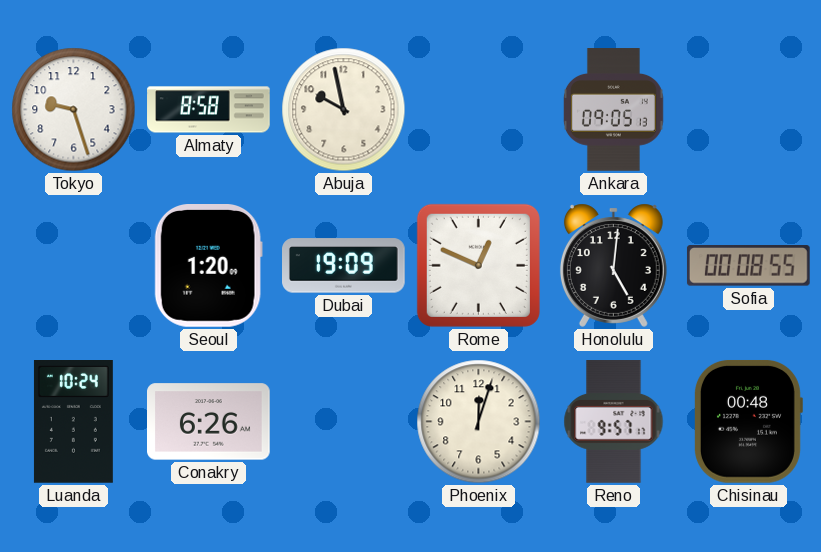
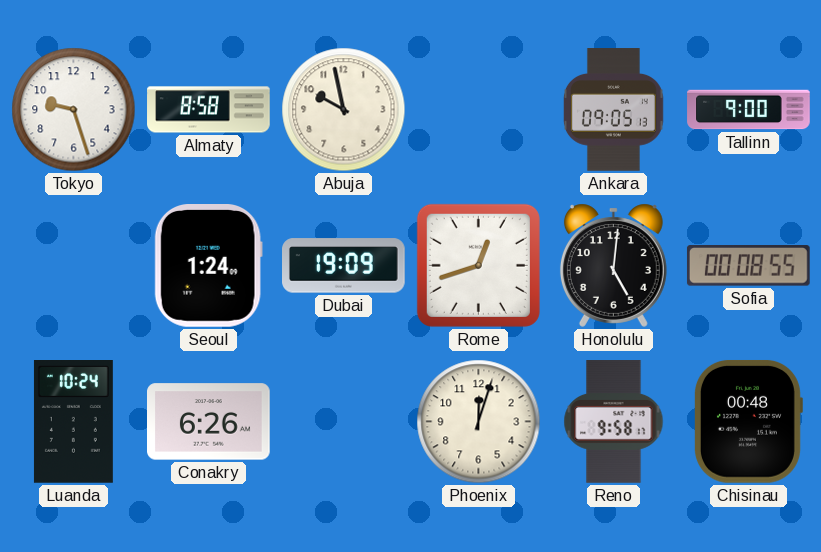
Tallinn: none -> 9:00 (749, 110)
Seoul: 1:20 -> 1:24 (208, 266)
Rome: 12:49 -> 12:42 (478, 265)
Reno: 9:57 -> 9:58 (614, 422)
